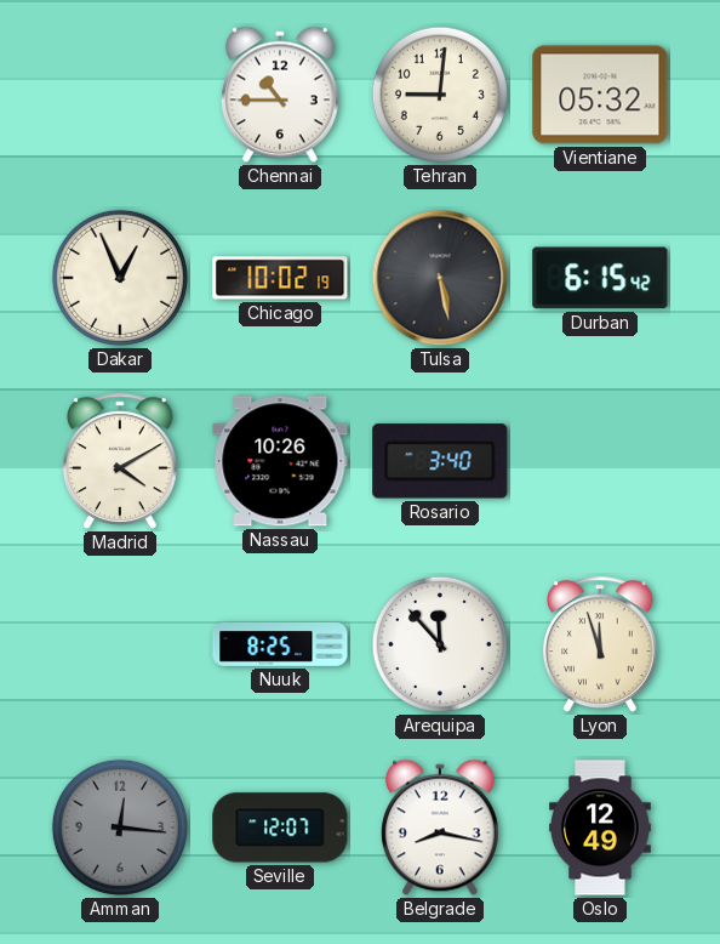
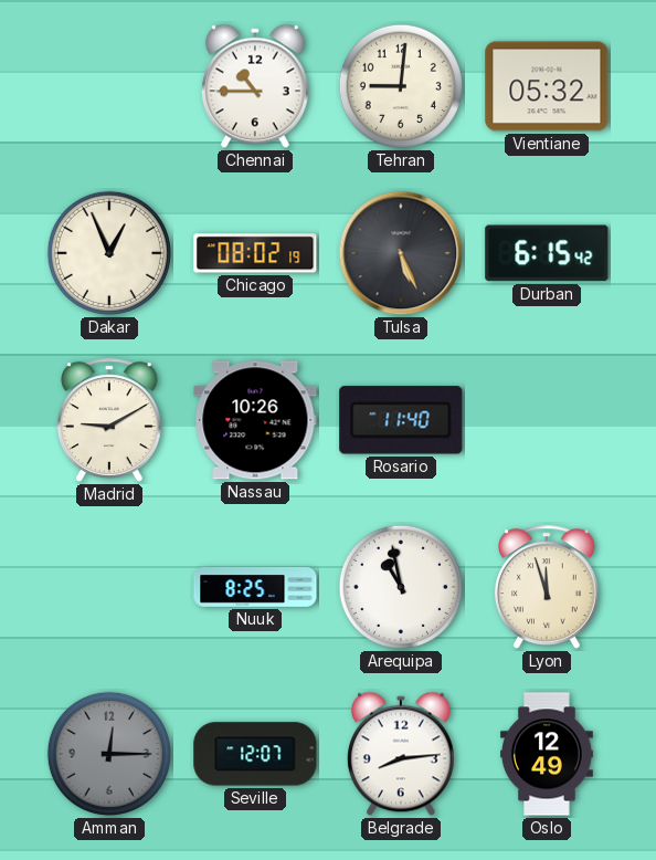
Chicago: 10:02 -> 08:02 (255, 253)
Tulsa: 5:28 -> 5:26 (401, 253)
Madrid: 4:10 -> 9:10 (109, 420)
Rosario: 3:40 -> 11:40 (401, 420)
Arequipa: 11:53 -> 10:58 (401, 587)
Amman: 12:16 -> 12:15 (109, 754)
Belgrade: 8:17 -> 8:14 (401, 754)
